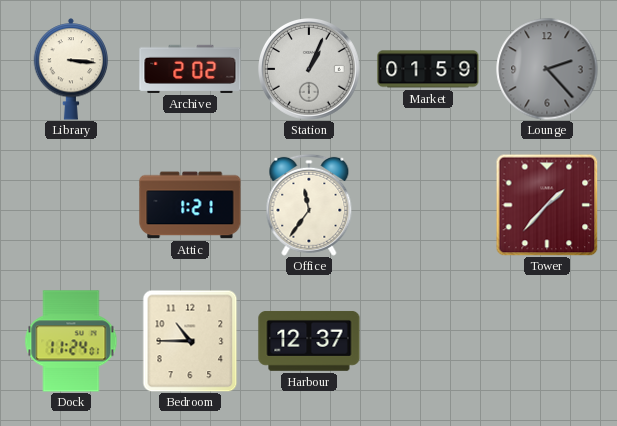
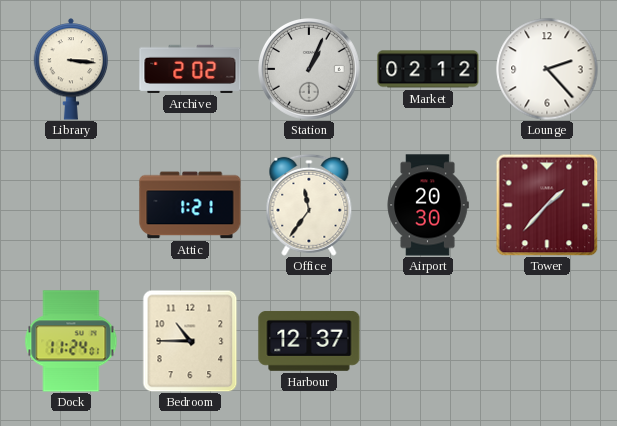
Market: 01:59 -> 02:12 (428, 69)
Lounge dial: grey -> white (547, 69)
Airport: none -> 20:30 (428, 205)
